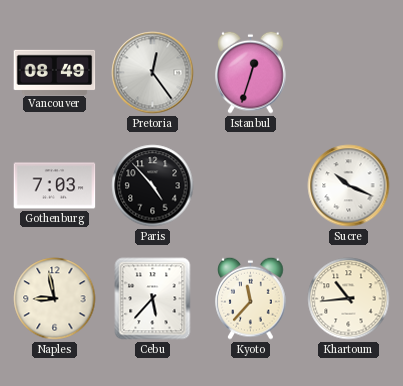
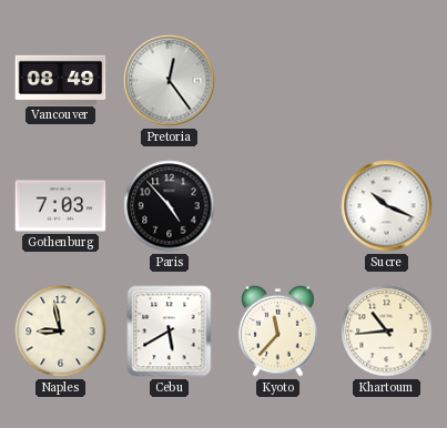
Istanbul: 12:33 -> none (251, 72)
Cebu: 5:37 -> 5:40 (170, 332)
